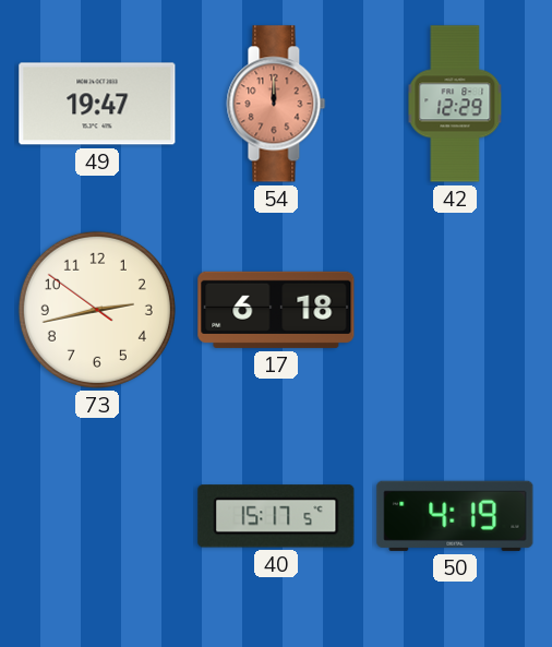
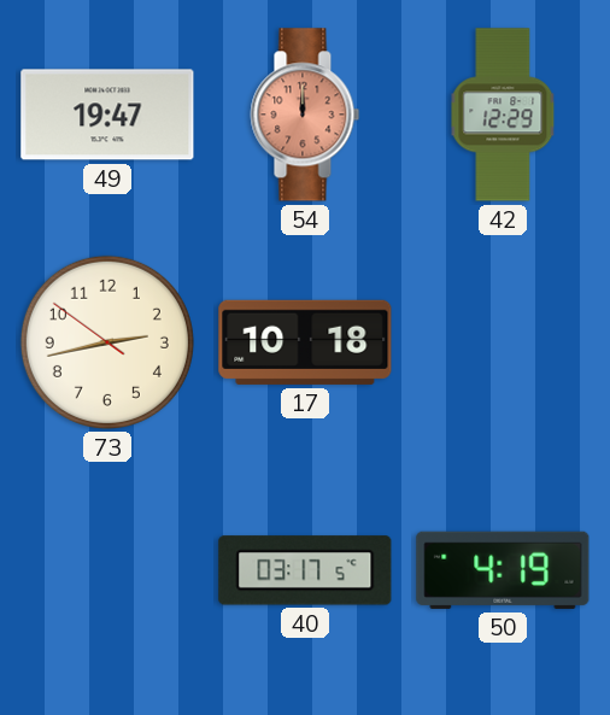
17: 6:18 -> 10:18 (305, 342)
40: 15:17 -> 03:17 (305, 570)
